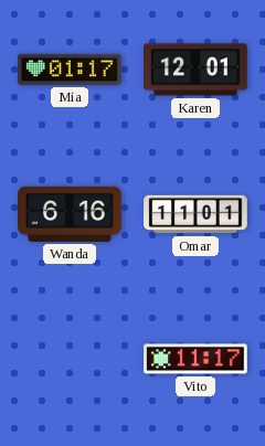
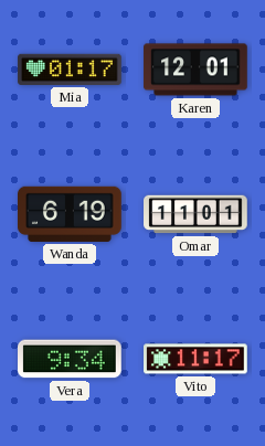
Wanda: 6:16 -> 6:19 (71, 214)
Vera: none -> 9:34 (70, 359)
